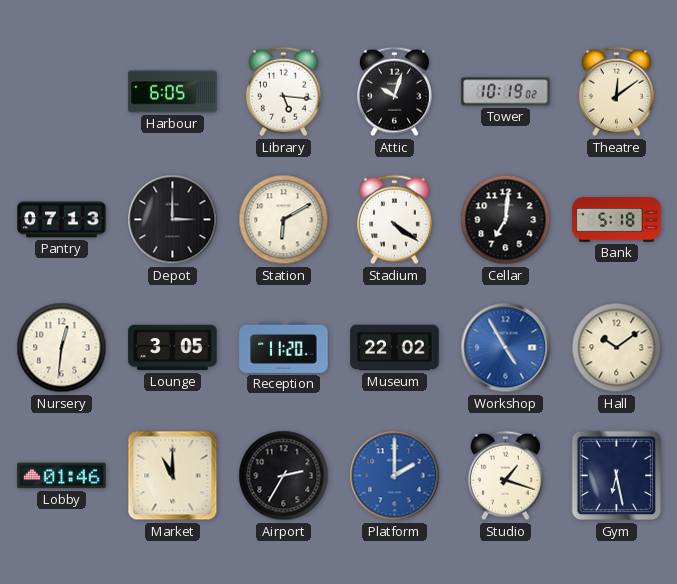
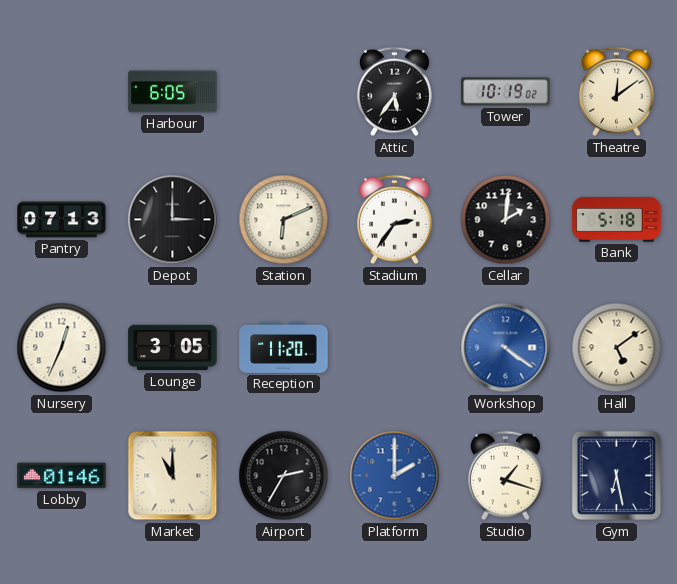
Library: 5:16 -> none (283, 92)
Attic: 10:03 -> 5:36 (394, 92)
Station: 6:10 -> 6:11 (284, 220)
Stadium: 4:21 -> 2:36 (394, 220)
Cellar: 7:01 -> 2:01 (506, 220)
Nursery: 12:31 -> 12:34 (62, 348)
Museum: 22:02 -> none (395, 348)
Workshop: 4:55 -> 4:21 (506, 348)
Hall: 10:09 -> 5:09 (617, 348)
